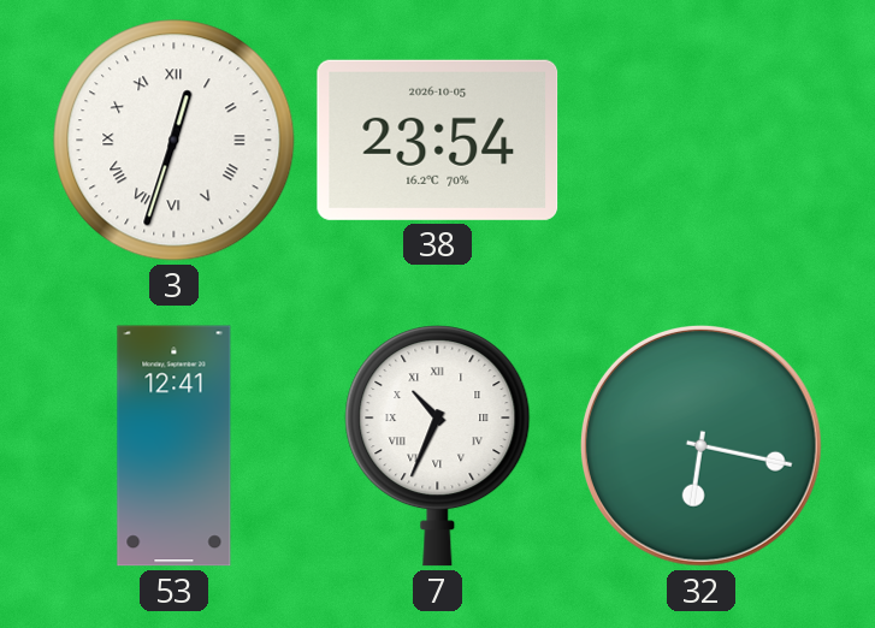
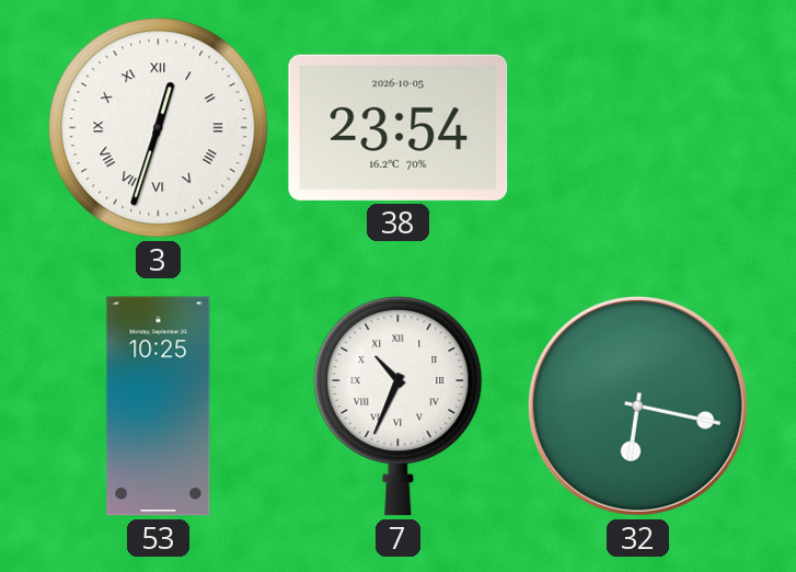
53: 12:41 -> 10:25 (159, 407)
